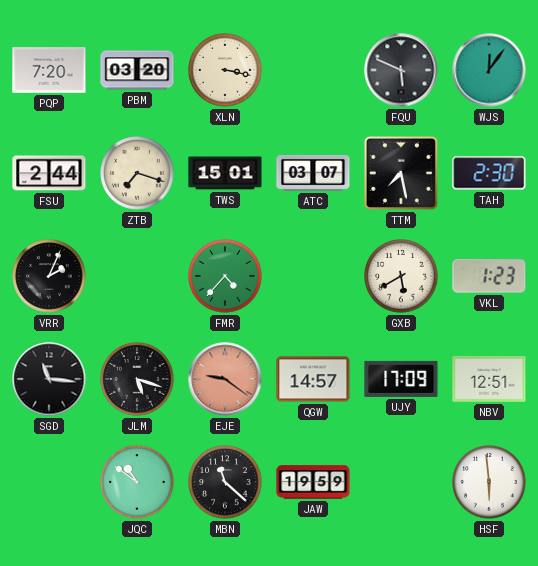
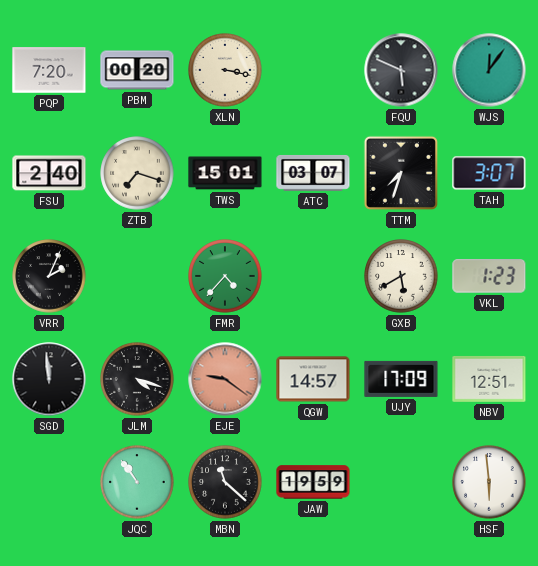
PBM: 03:20 -> 00:20 (137, 70)
FSU: 2:44 -> 2:40 (49, 173)
TTM: 7:28 -> 7:33 (401, 173)
TAH: 2:30 -> 3:07 (489, 173)
SGD: 11:16 -> 11:59 (49, 379)
JLM: 5:18 -> 4:18 (137, 379)
JQC: 10:51 -> 10:54 (137, 482)
